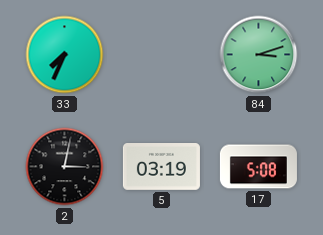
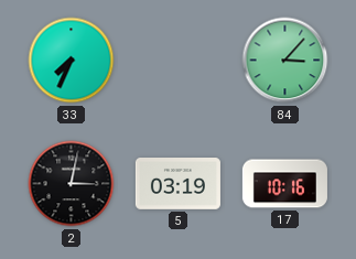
84: 3:12 -> 3:07 (285, 61)
17: 5:08 -> 10:16 (284, 184)
